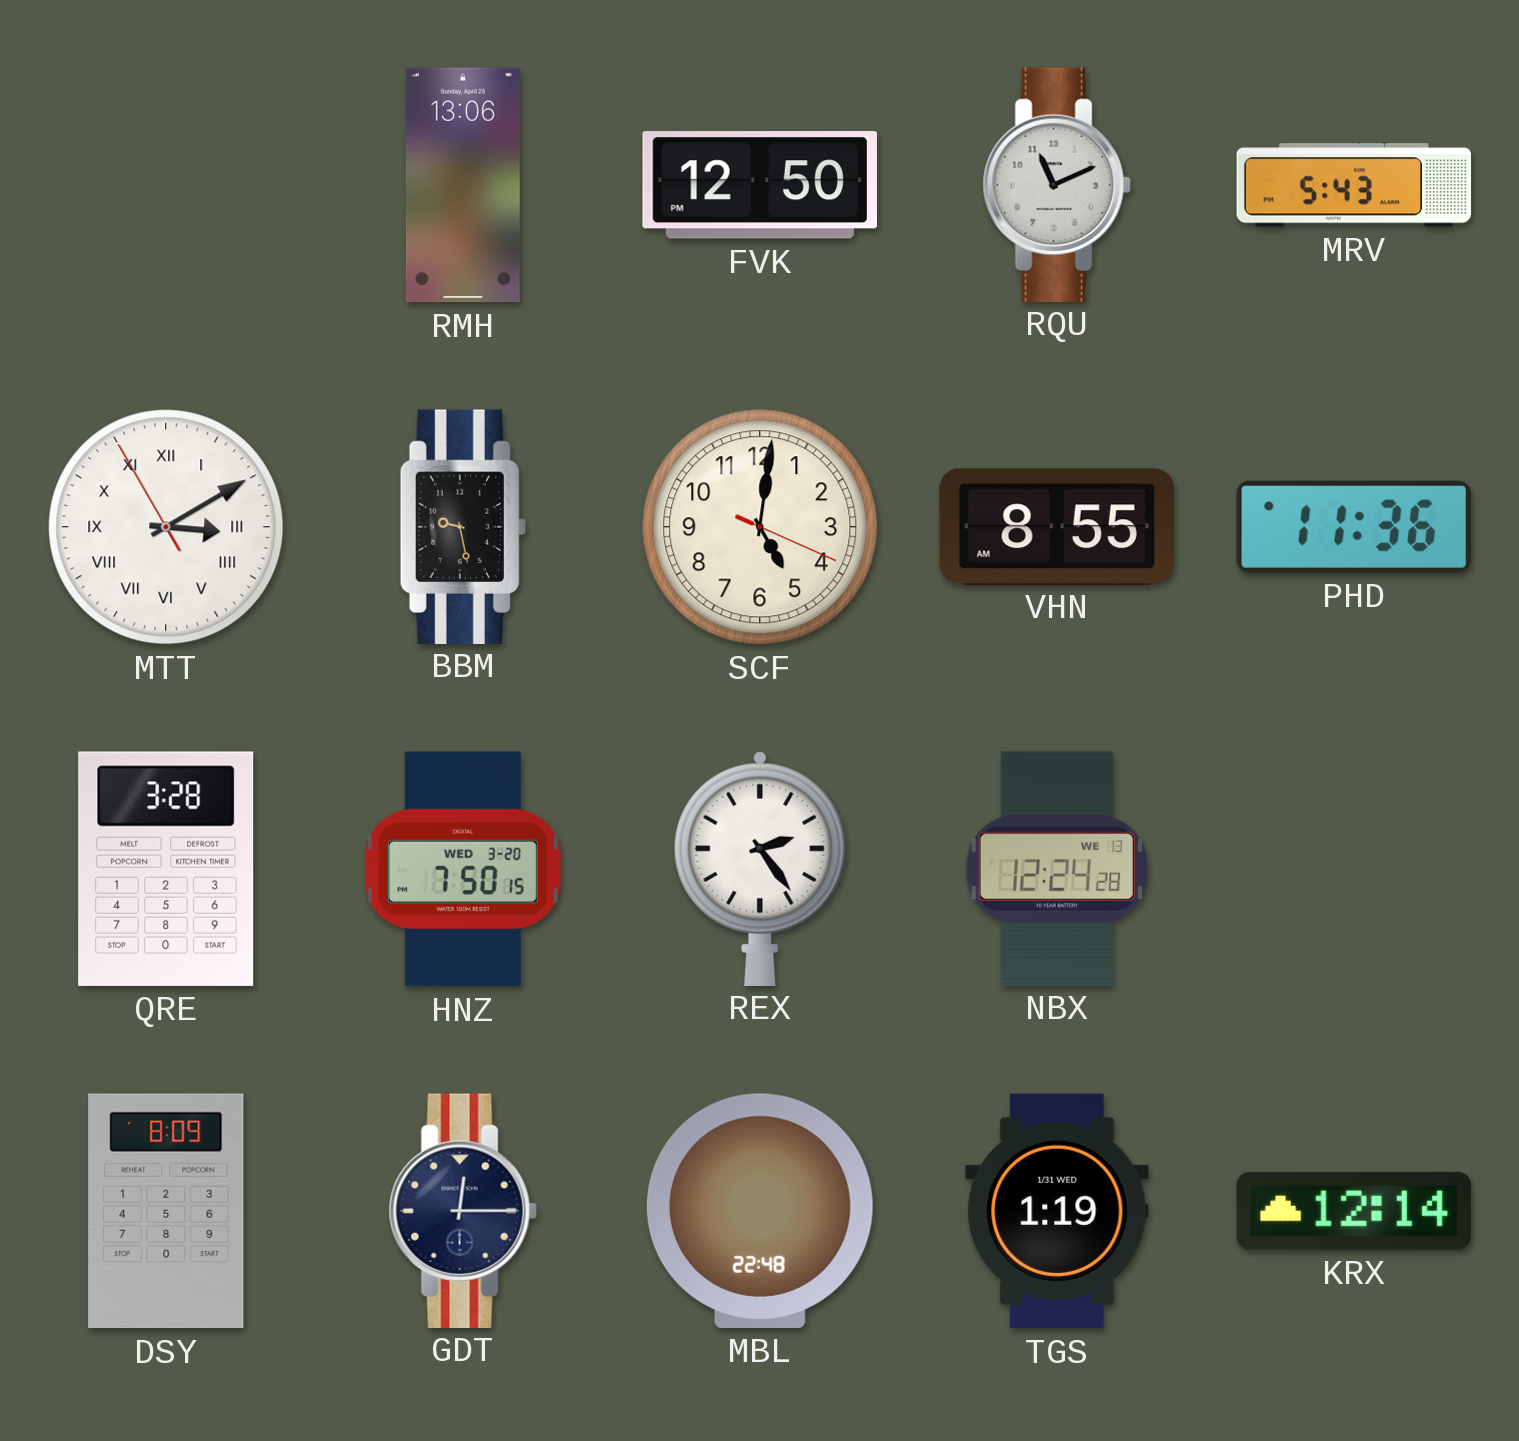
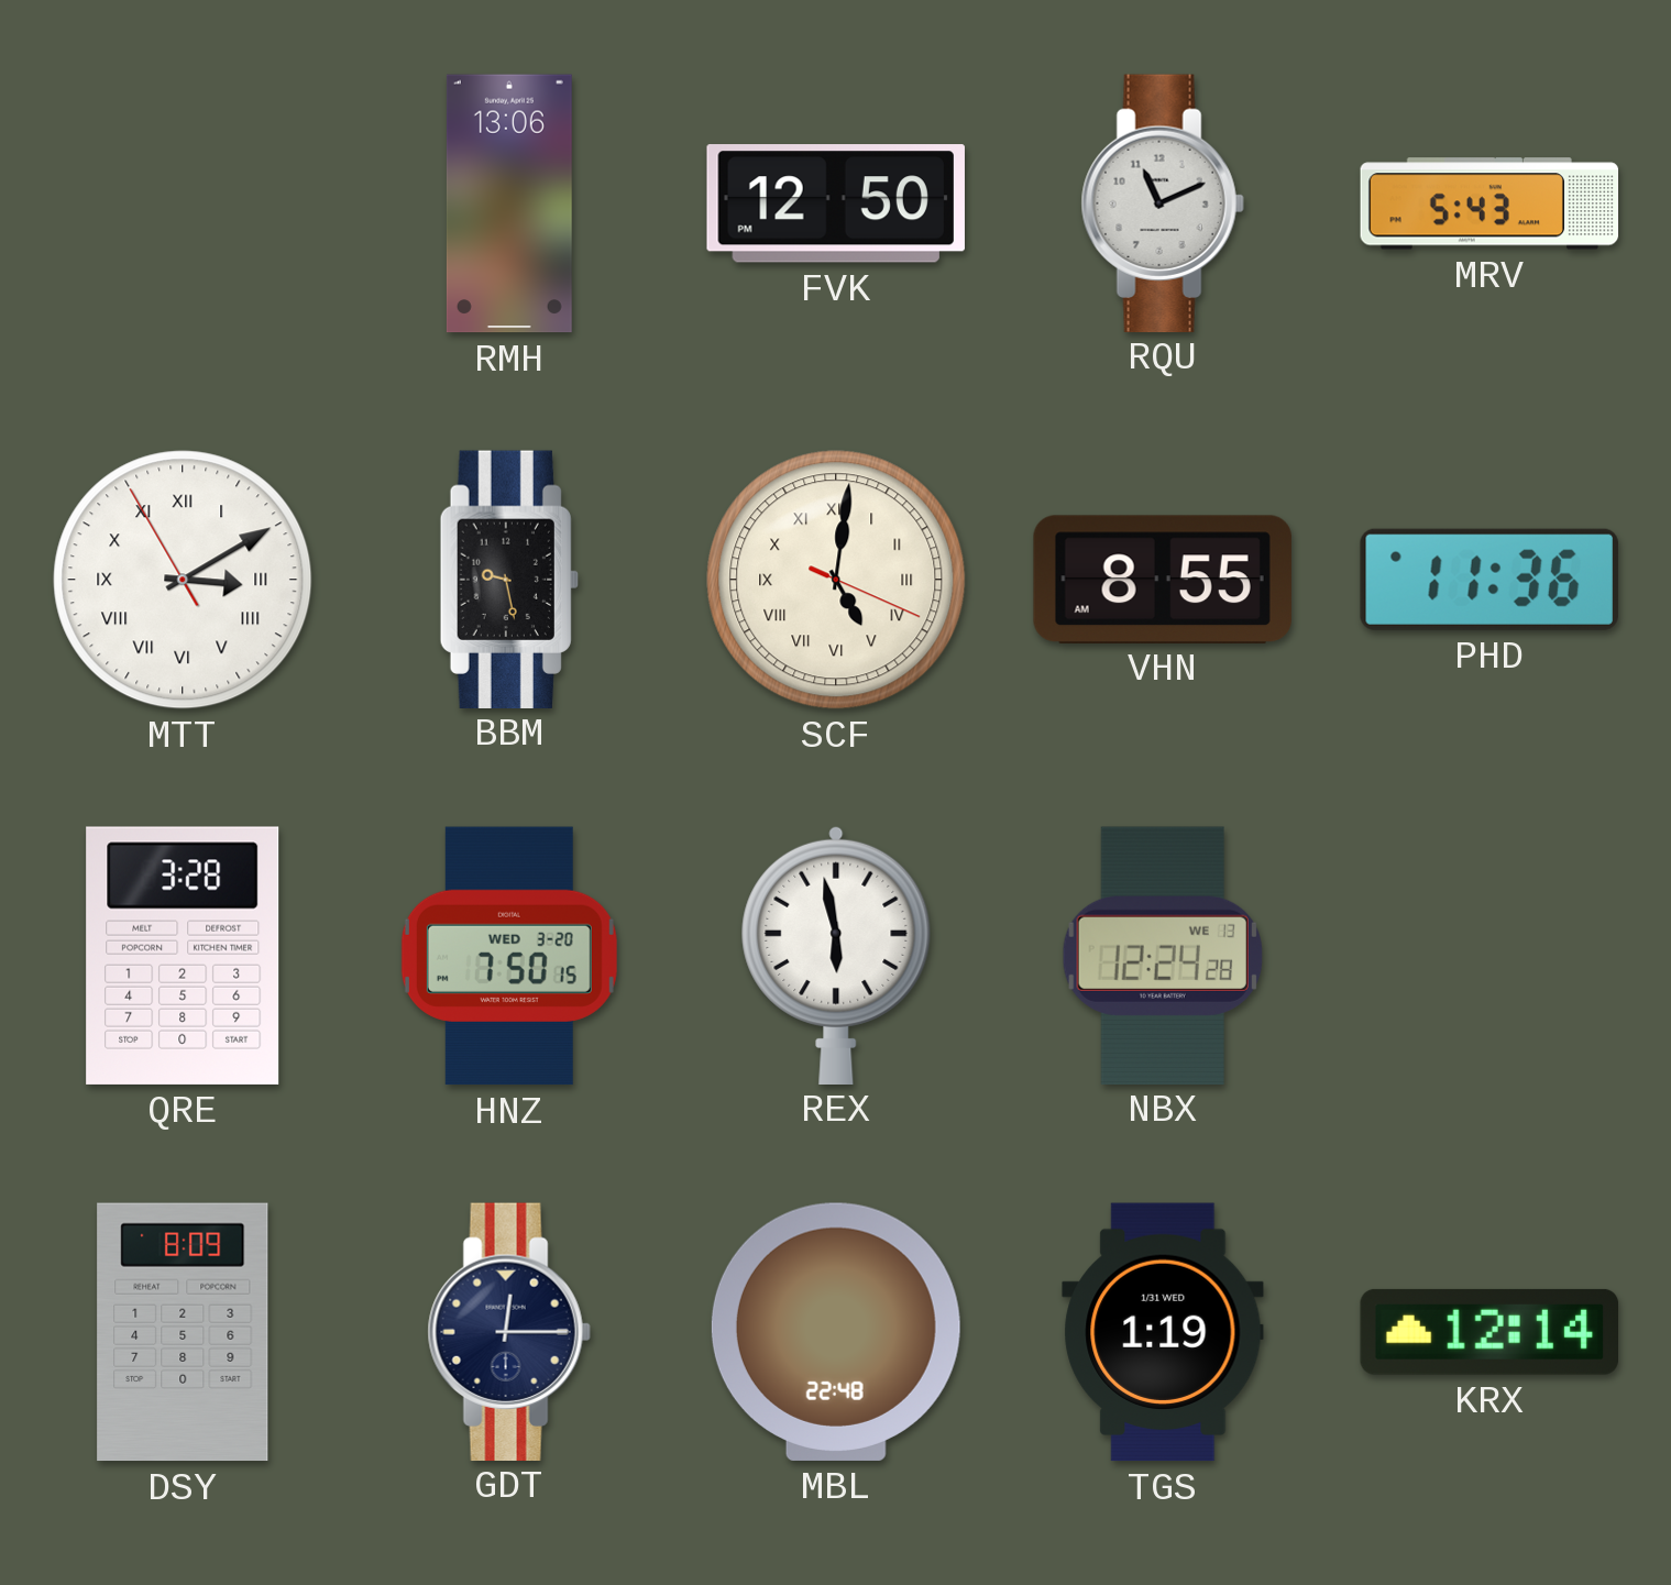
SCF numerals: Arabic -> Roman (836, 580)
REX: 2:24 -> 5:58 (836, 955)
